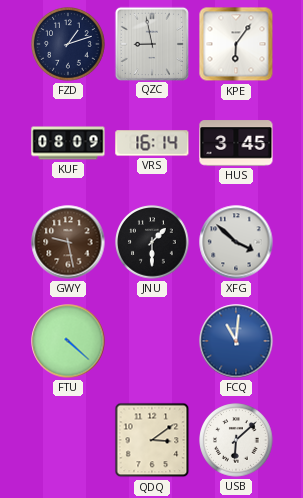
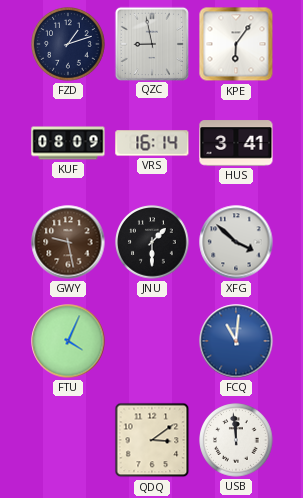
HUS: 3:45 -> 3:41 (236, 143)
FTU: 4:22 -> 4:04 (68, 341)
USB: 6:08 -> 11:59 (236, 440)
